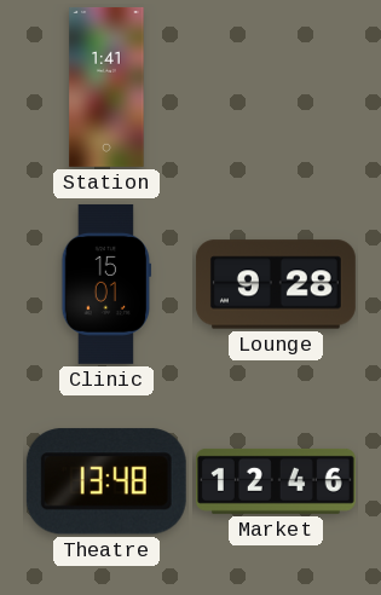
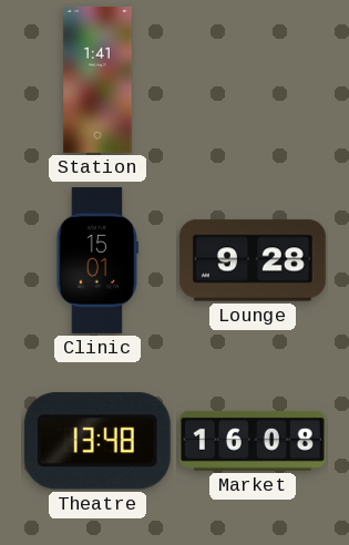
Market: 12:46 -> 16:08 (253, 441)
